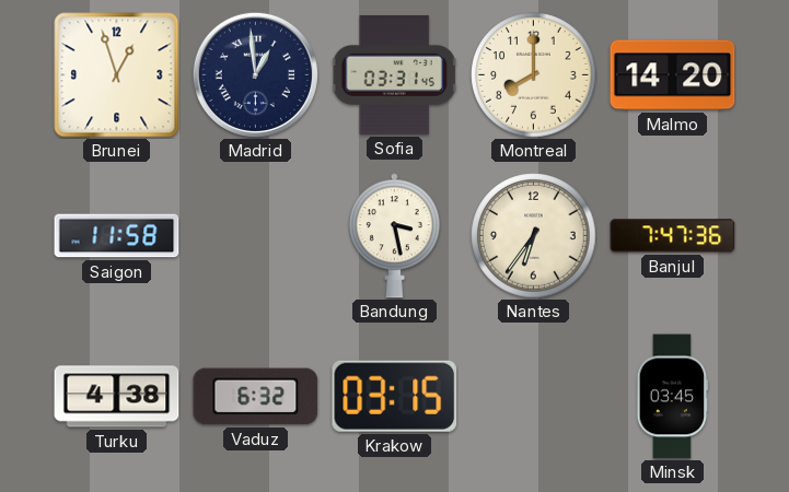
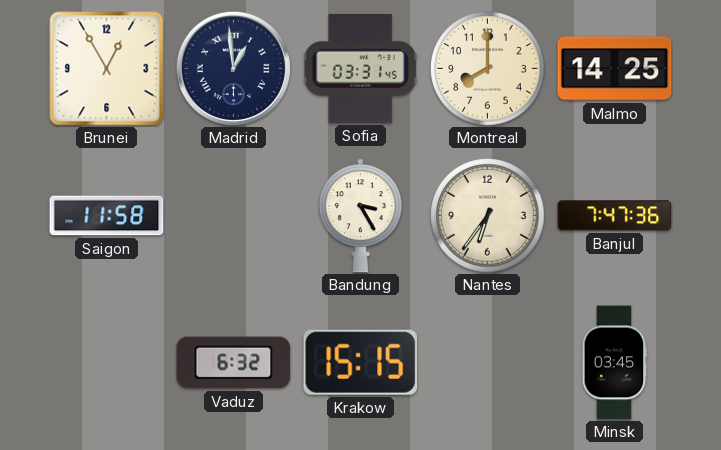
Brunei: 12:57 -> 12:55 (107, 69)
Malmo: 14:20 -> 14:25 (615, 69)
Bandung: 3:28 -> 3:25 (360, 216)
Turku: 4:38 -> none (117, 397)
Krakow: 03:15 -> 15:15 (360, 362)
